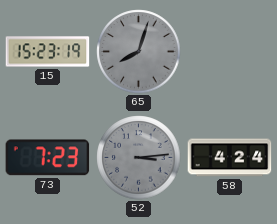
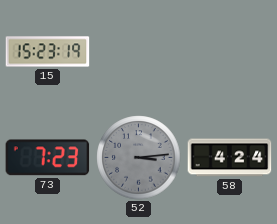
65: 8:03 -> none (139, 52)
